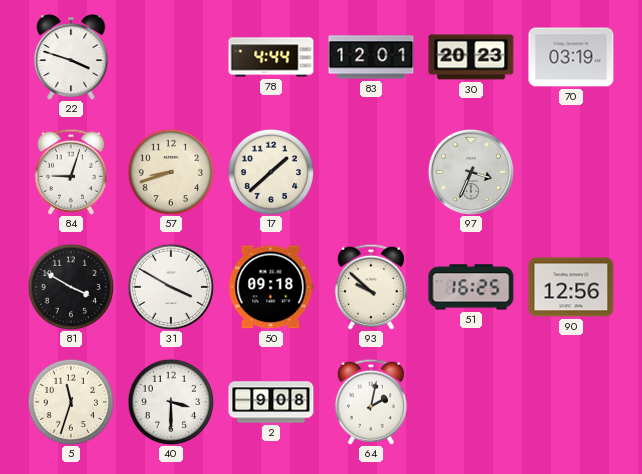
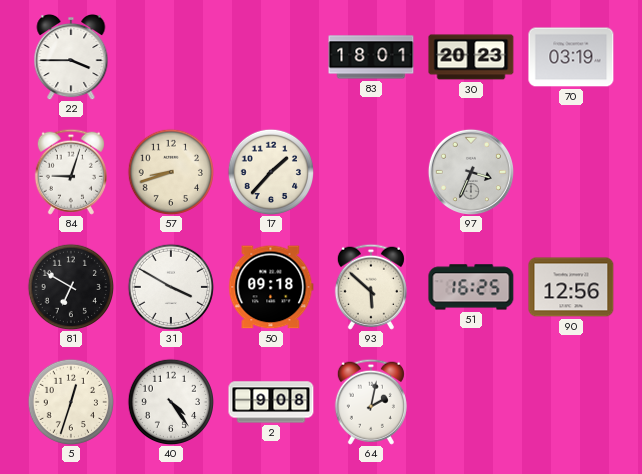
22: 3:48 -> 3:45 (71, 57)
78: 4:44 -> none (271, 57)
83: 12:01 -> 18:01 (371, 57)
17: 1:38 -> 1:37 (270, 171)
81: 3:50 -> 6:50 (70, 286)
93: 9:52 -> 5:52 (371, 287)
5: 11:33 -> 12:33 (70, 401)
40: 3:30 -> 4:24 (170, 401)
